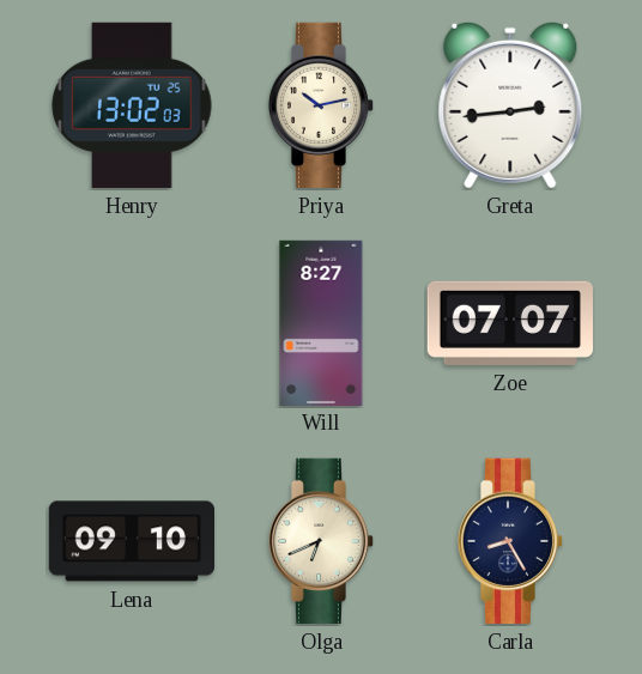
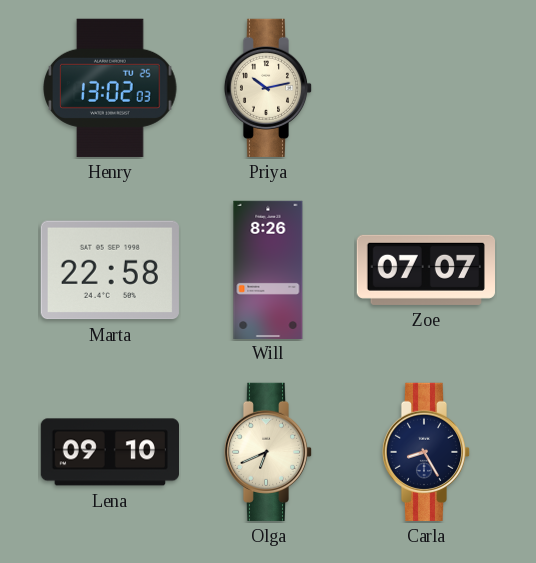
Greta: 2:44 -> none (510, 105)
Marta: none -> 22:58 (110, 270)
Will: 8:27 -> 8:26 (268, 269)
